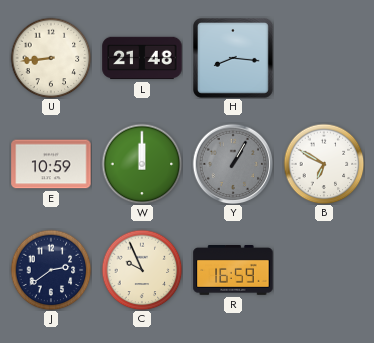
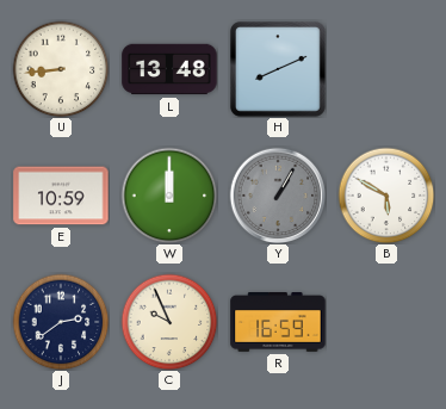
L: 21:48 -> 13:48 (169, 69)
H: 8:16 -> 8:11 (279, 70)
B: 6:50 -> 5:50 (386, 196)
